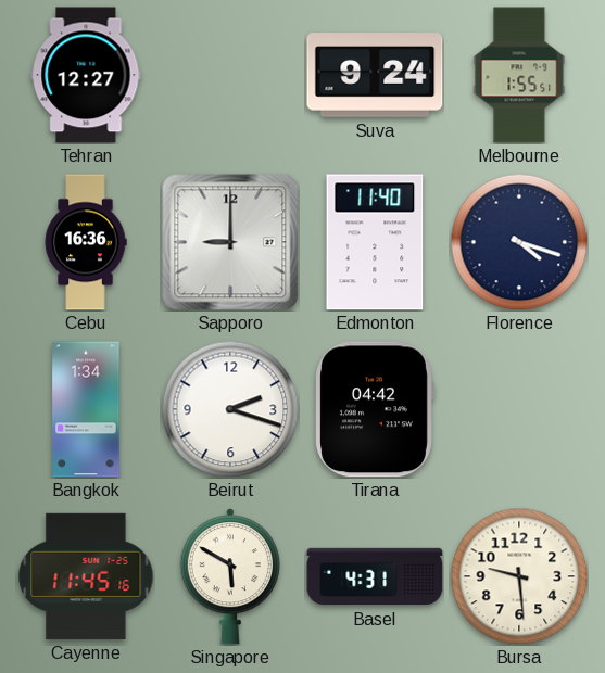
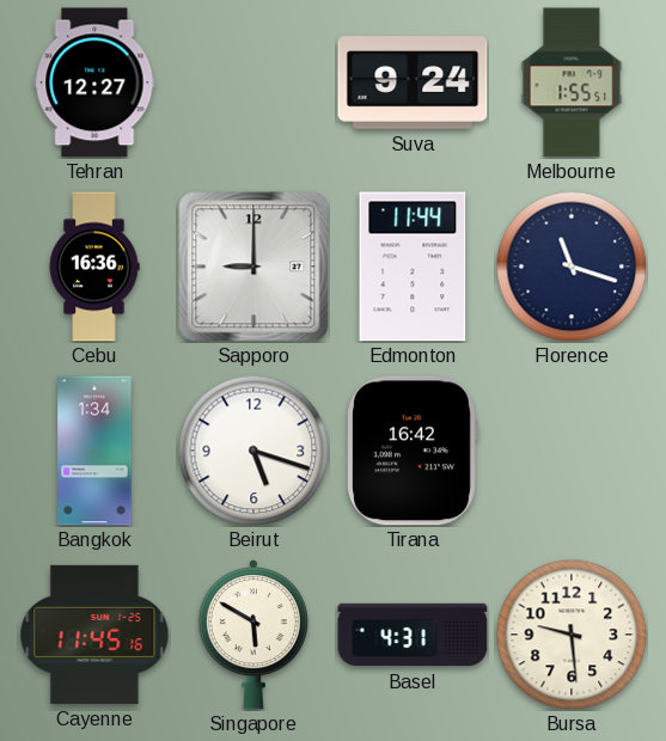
Edmonton: 11:40 -> 11:44 (413, 267)
Florence: 4:18 -> 11:18 (572, 267)
Beirut: 2:18 -> 5:18 (253, 451)
Tirana: 04:42 -> 16:42 (413, 451)
